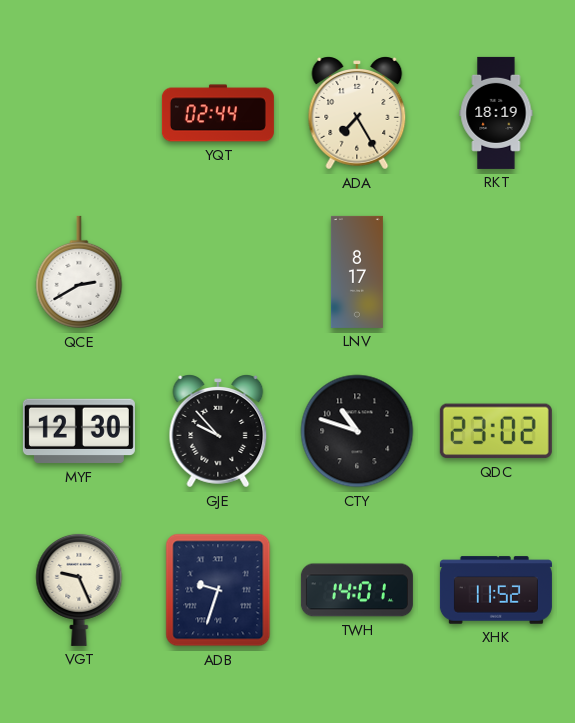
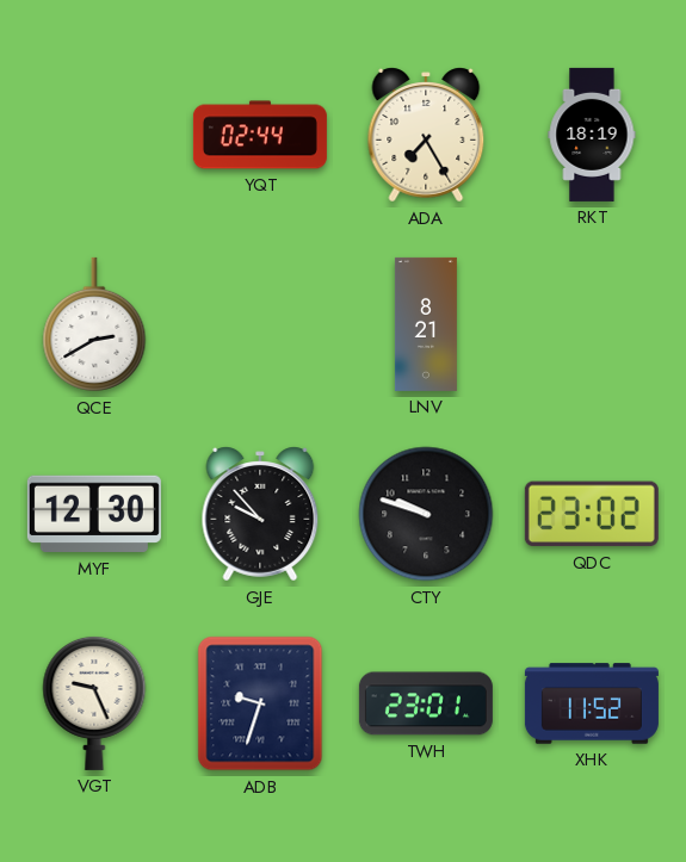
LNV: 8:17 -> 8:21 (426, 324)
CTY: 10:48 -> 9:48 (426, 514)
TWH: 14:01 -> 23:01 (426, 703)
